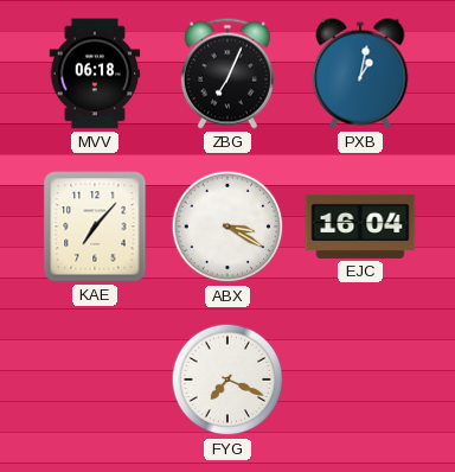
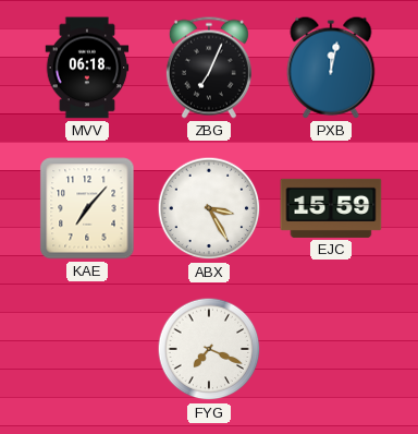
PXB: 1:02 -> 12:02 (331, 68)
ABX: 3:20 -> 3:25 (209, 208)
EJC: 16:04 -> 15:59 (331, 208)
